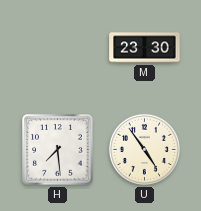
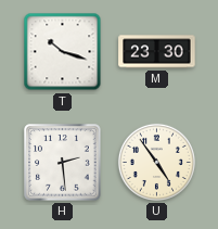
T: none -> 10:18 (63, 52)
H: 7:29 -> 2:29 (63, 163)
